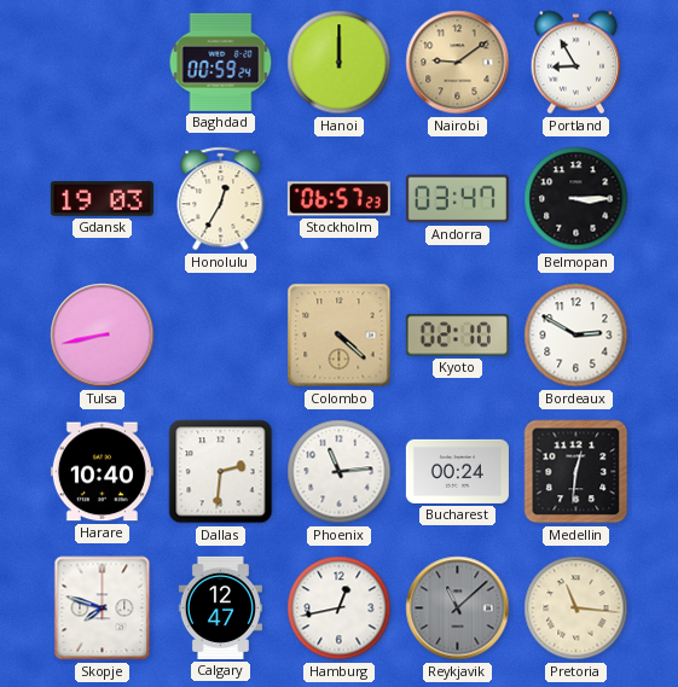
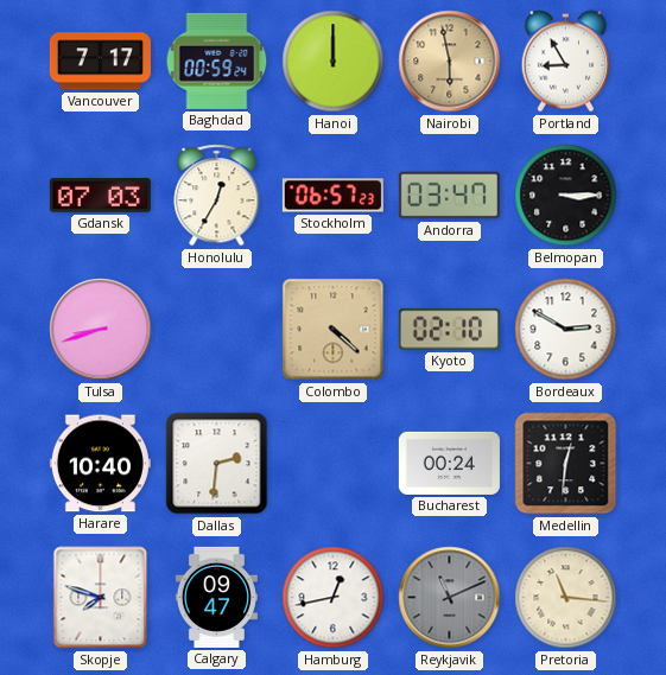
Vancouver: none -> 7:17 (100, 62)
Nairobi: 9:09 -> 5:58 (450, 62)
Gdansk: 19:03 -> 07:03 (100, 196)
Tulsa: 8:43 -> 8:42 (101, 330)
Phoenix: 11:14 -> none (340, 472)
Calgary: 12:47 -> 09:47 (216, 597)
Reykjavik: 11:08 -> 11:11 (450, 598)
